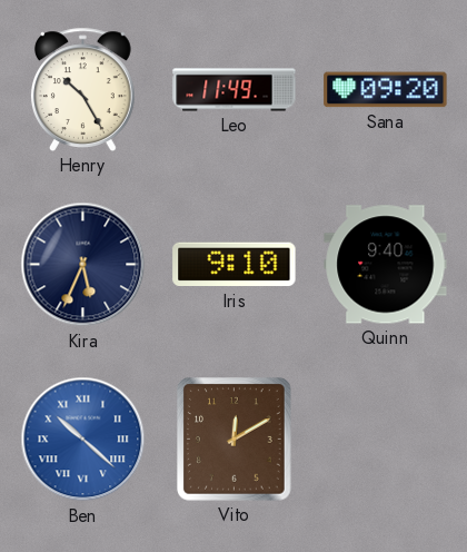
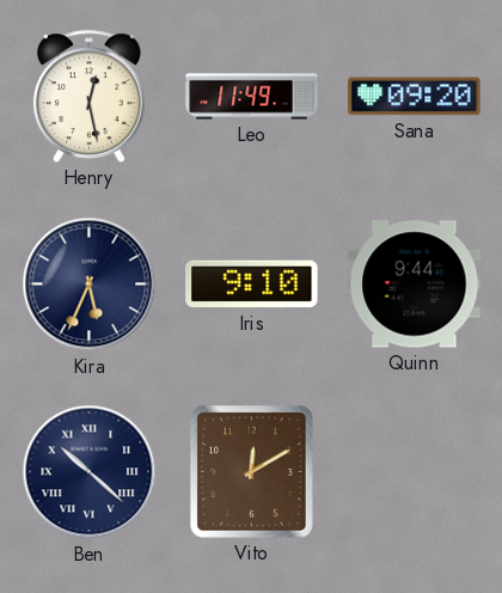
Henry: 10:25 -> 12:28 (88, 96)
Quinn: 9:40 -> 9:44 (415, 285)
Ben dial: blue -> navy (90, 472)
